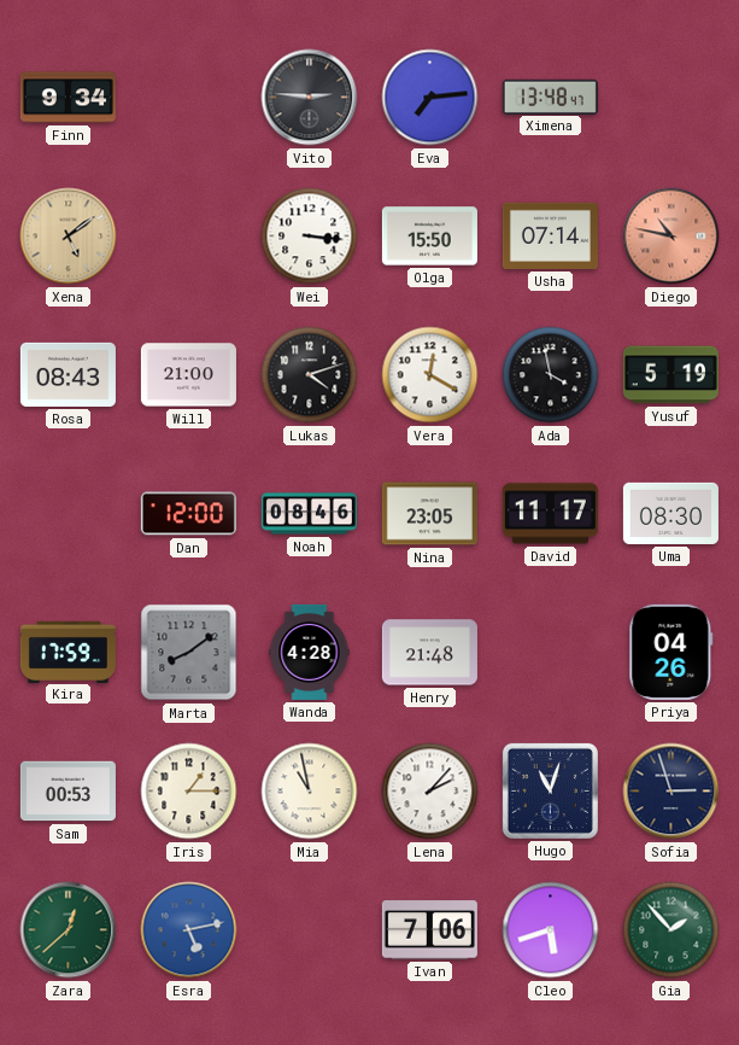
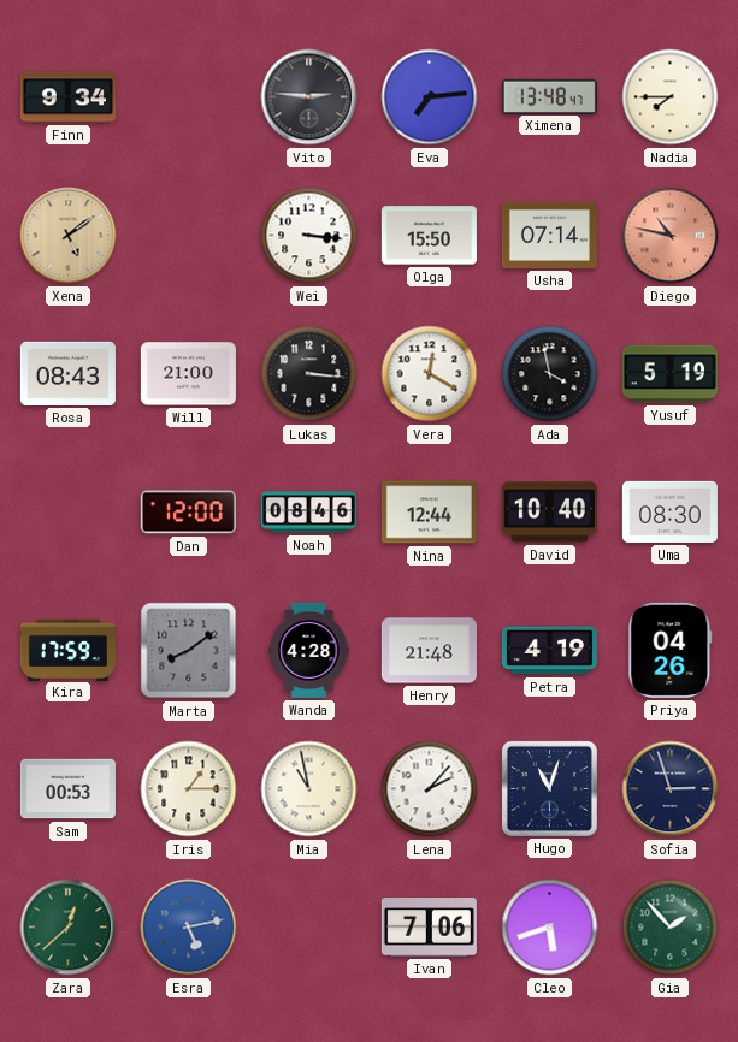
Nadia: none -> 7:45 (671, 97)
Lukas: 4:12 -> 3:16 (309, 374)
Nina: 23:05 -> 12:44 (429, 513)
David: 11:17 -> 10:40 (549, 513)
Petra: none -> 4:19 (549, 651)
